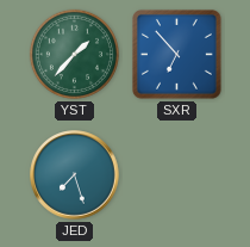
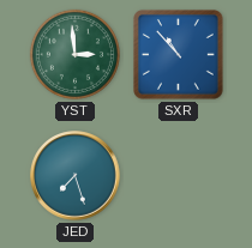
YST: 1:37 -> 2:59 (74, 54)
SXR: 6:53 -> 10:53 (179, 55)
